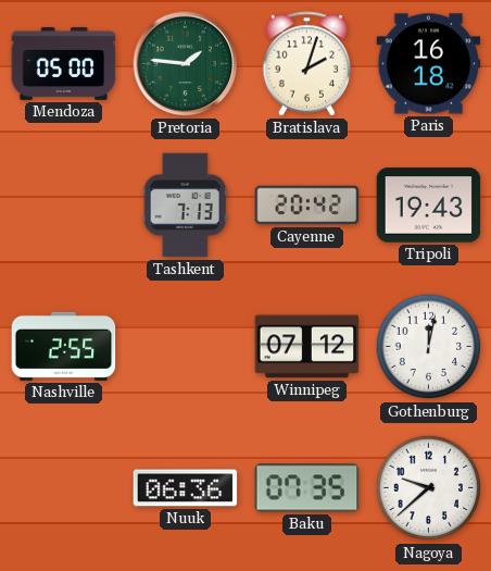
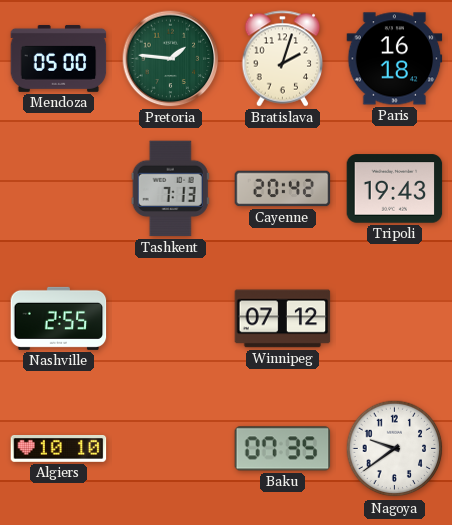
Gothenburg: 12:02 -> none (429, 347)
Algiers: none -> 10:10 (59, 449)
Nuuk: 06:36 -> none (186, 488)
Nagoya: 9:38 -> 9:39 (395, 449)
